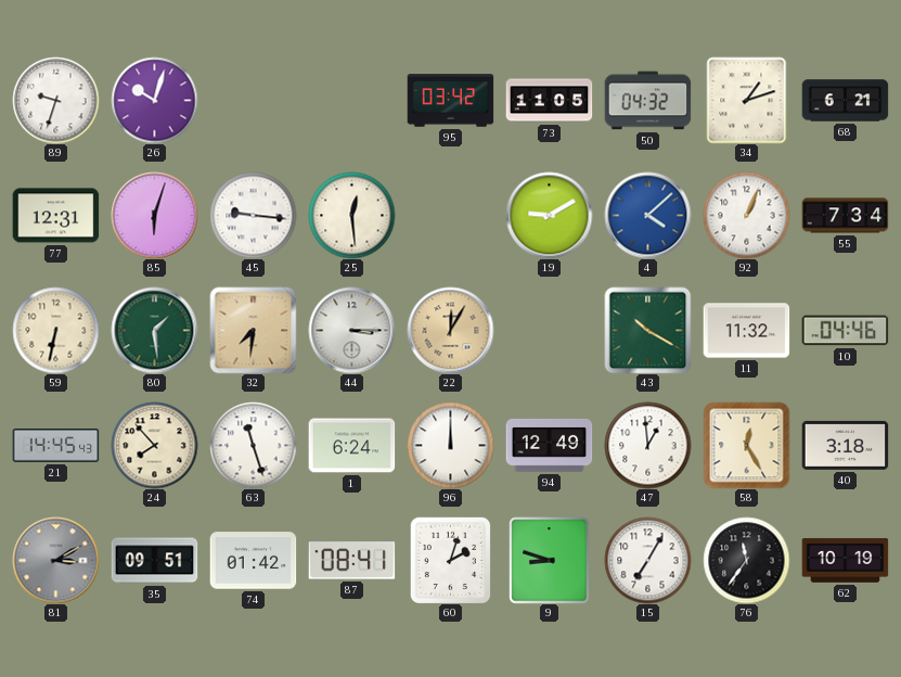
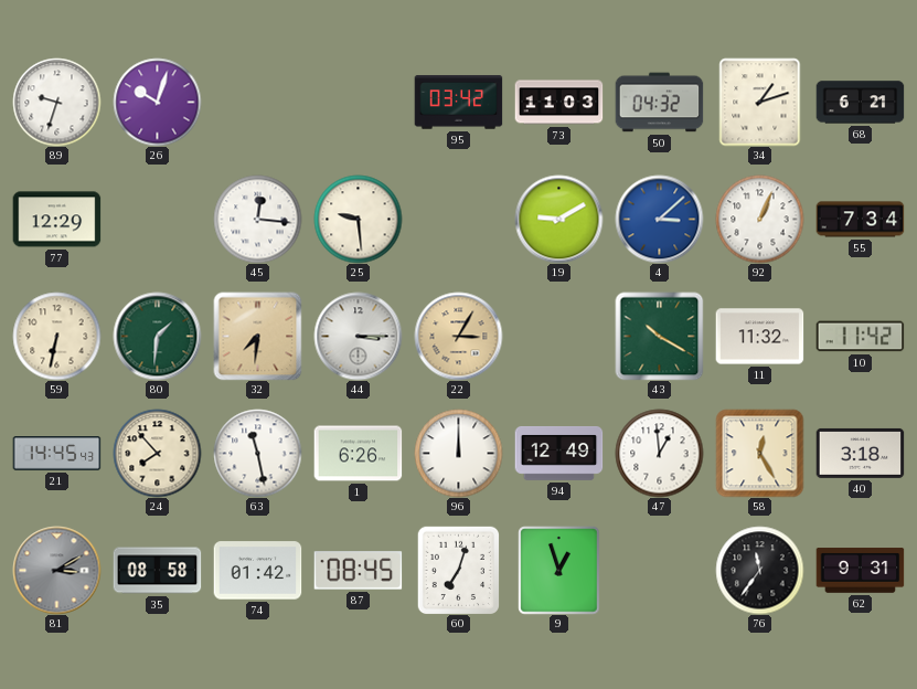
73: 11:05 -> 11:03 (558, 103)
77: 12:31 -> 12:29 (56, 220)
85: 6:03 -> none (154, 215)
45: 9:16 -> 12:16 (257, 219)
25: 12:29 -> 9:29 (358, 219)
4: 4:08 -> 3:08 (659, 219)
80: 1:29 -> 1:31 (157, 336)
22: 12:05 -> 3:05 (458, 336)
10: 04:46 -> 11:42 (860, 337)
63: 11:27 -> 11:28 (257, 453)
1: 6:24 -> 6:26 (358, 454)
35: 09:51 -> 08:58 (157, 571)
87: 08:41 -> 08:45 (358, 571)
60: 2:03 -> 7:03 (458, 570)
9: 8:48 -> 12:57 (559, 570)
15: 7:05 -> none (647, 560)
62: 10:19 -> 9:31 (860, 571)
